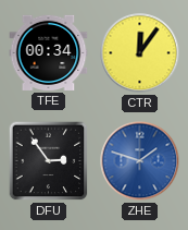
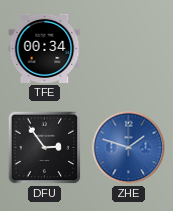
CTR: 12:06 -> none (140, 53)
